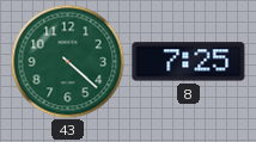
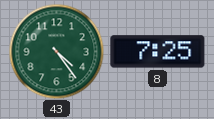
43: 4:22 -> 4:24 (56, 51)
